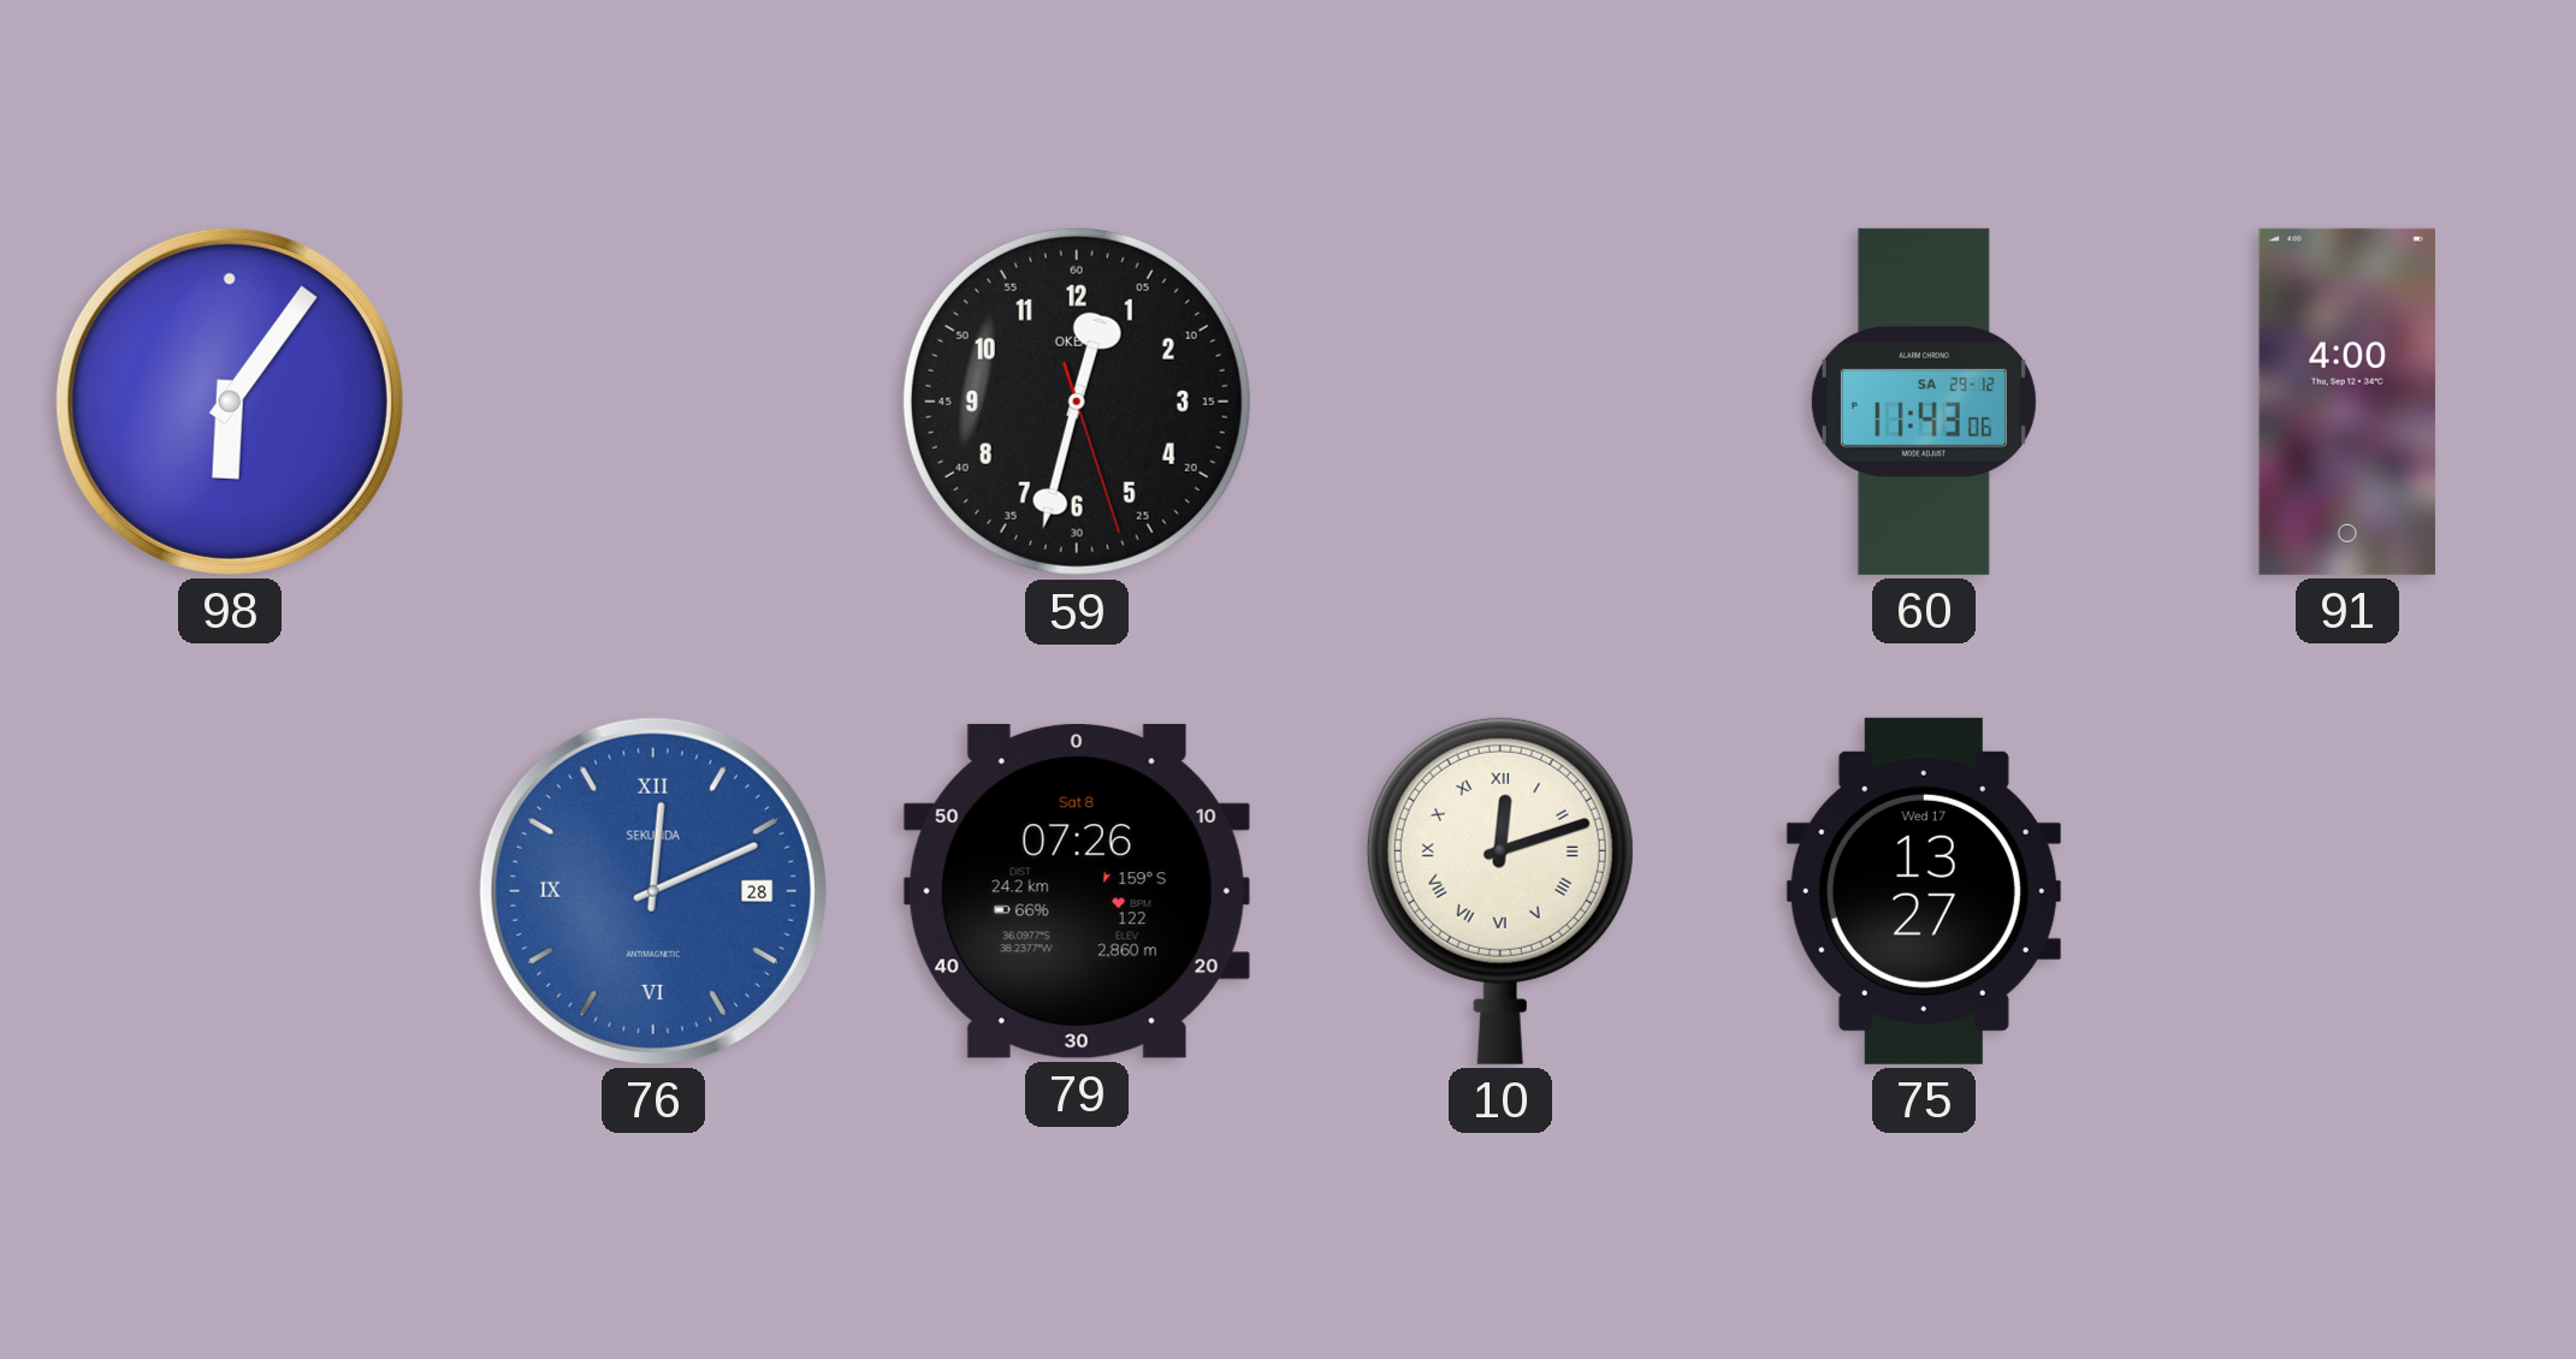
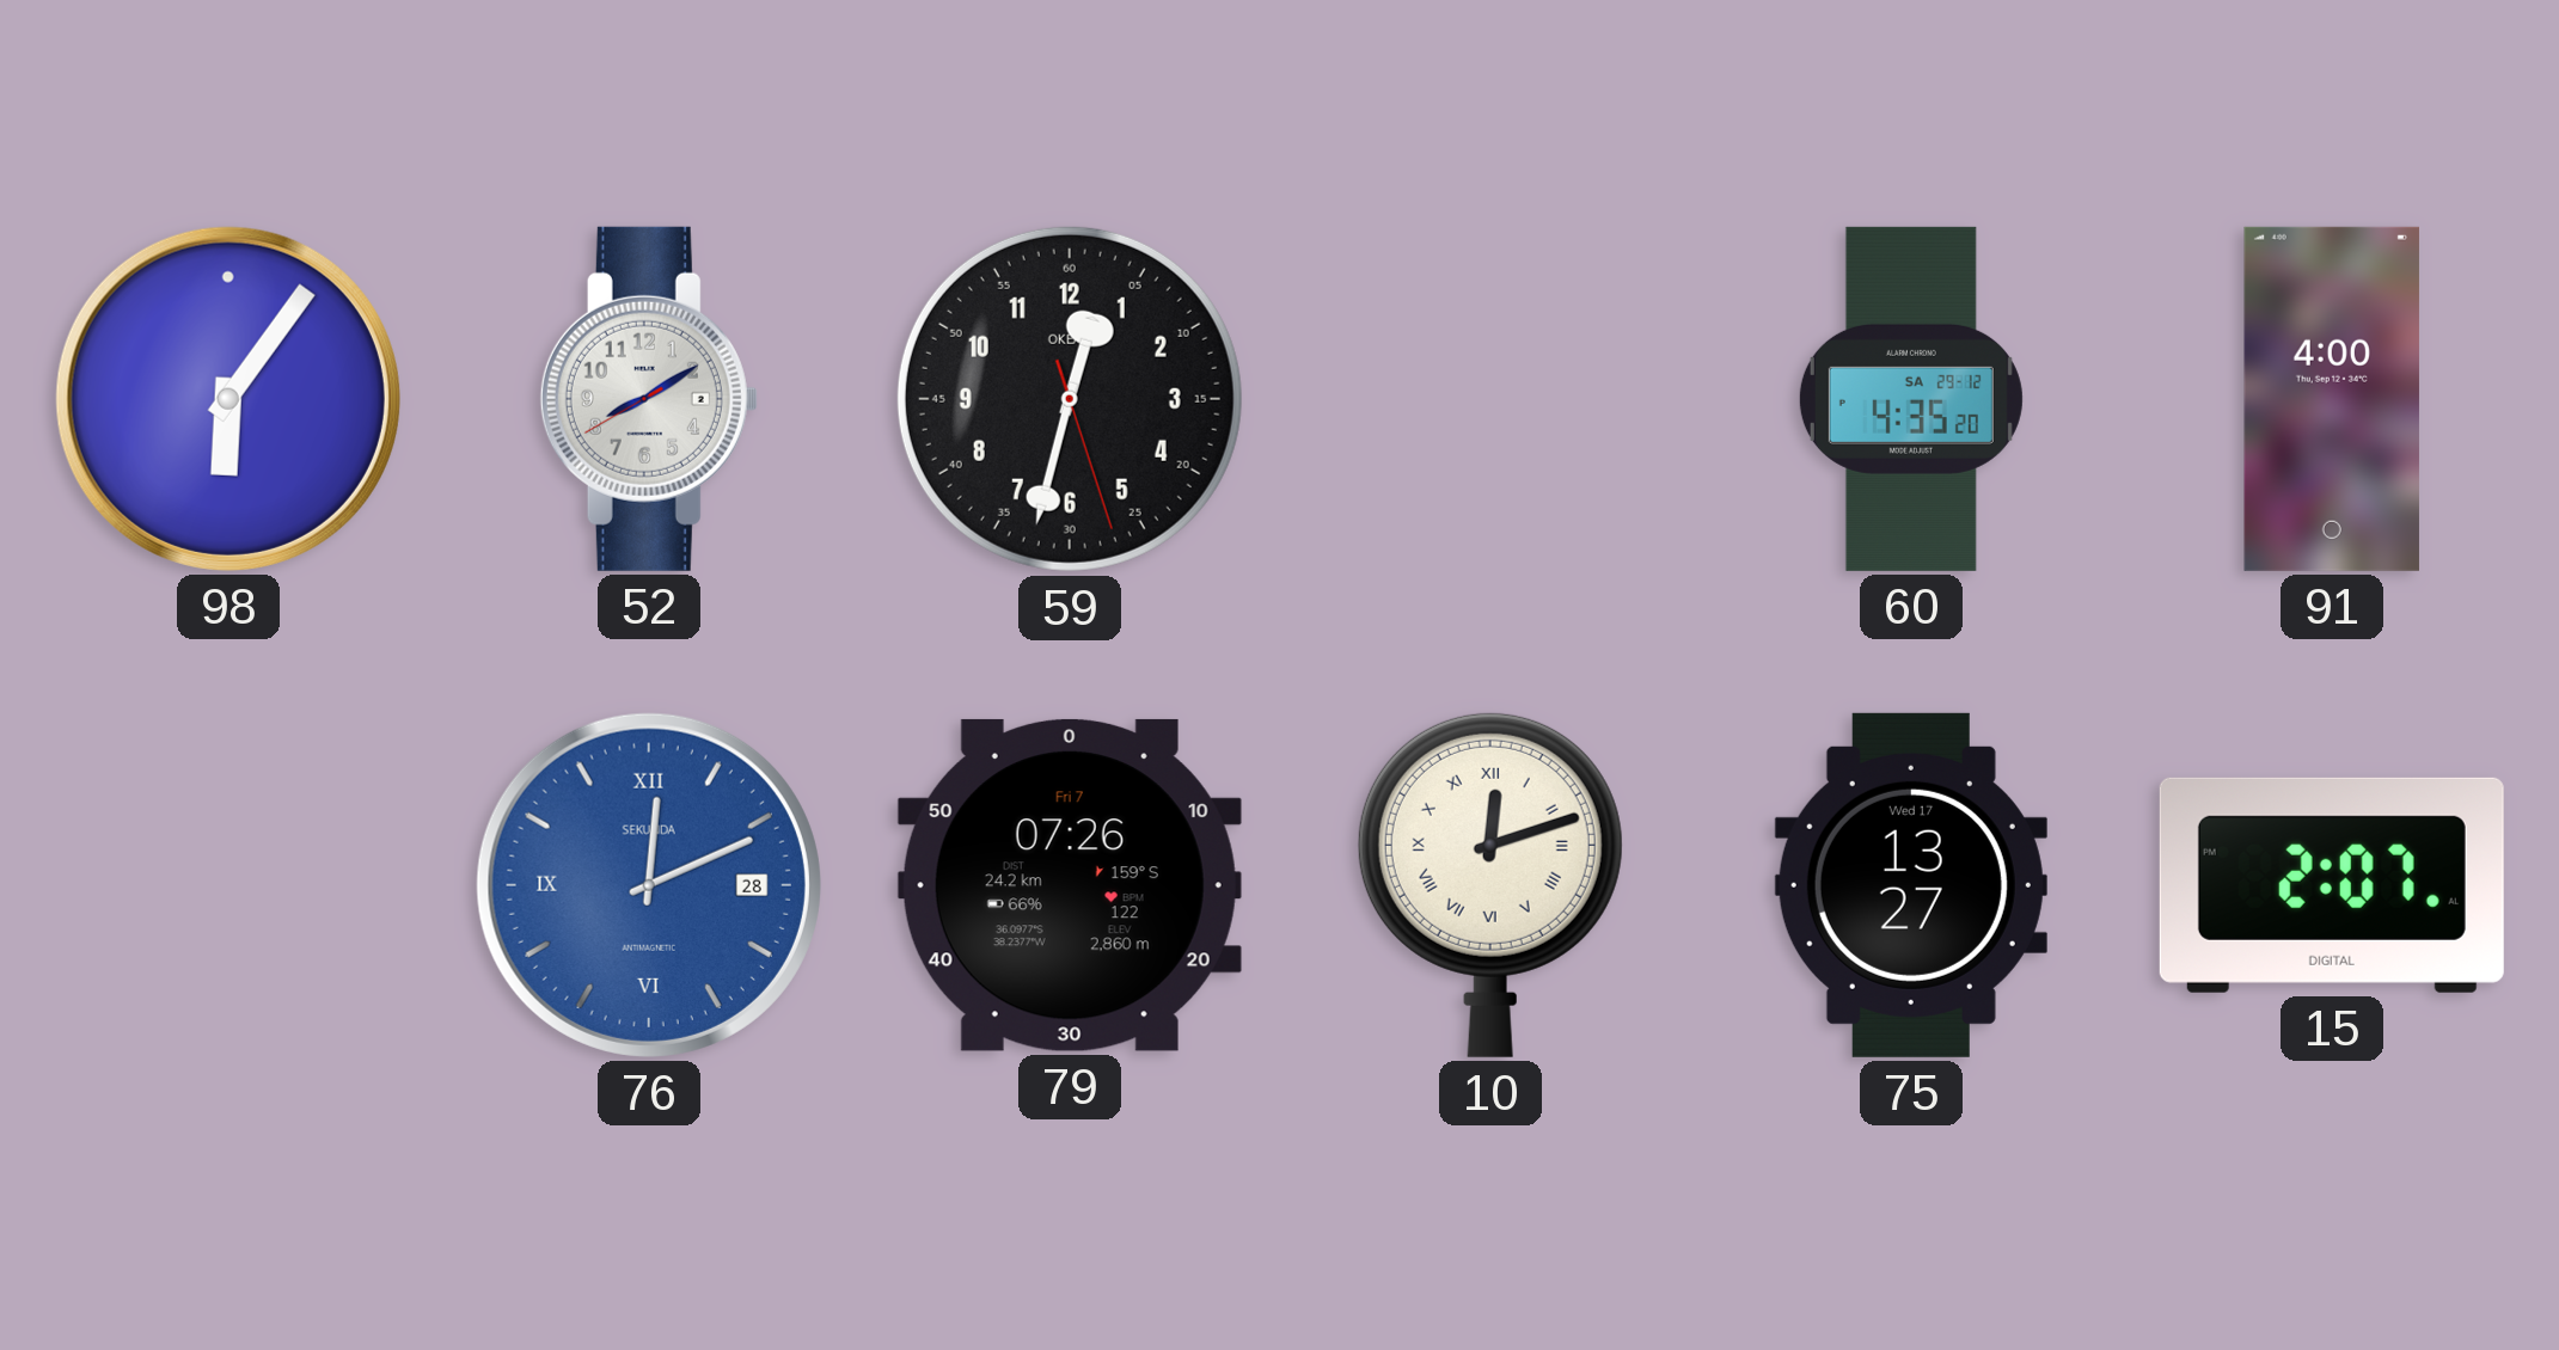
52: none -> 8:09 (649, 399)
60: 11:43 -> 4:35 (1911, 399)
79 date: Sat 8 -> Fri 7 (1070, 885)
15: none -> 2:07 (2332, 885)
